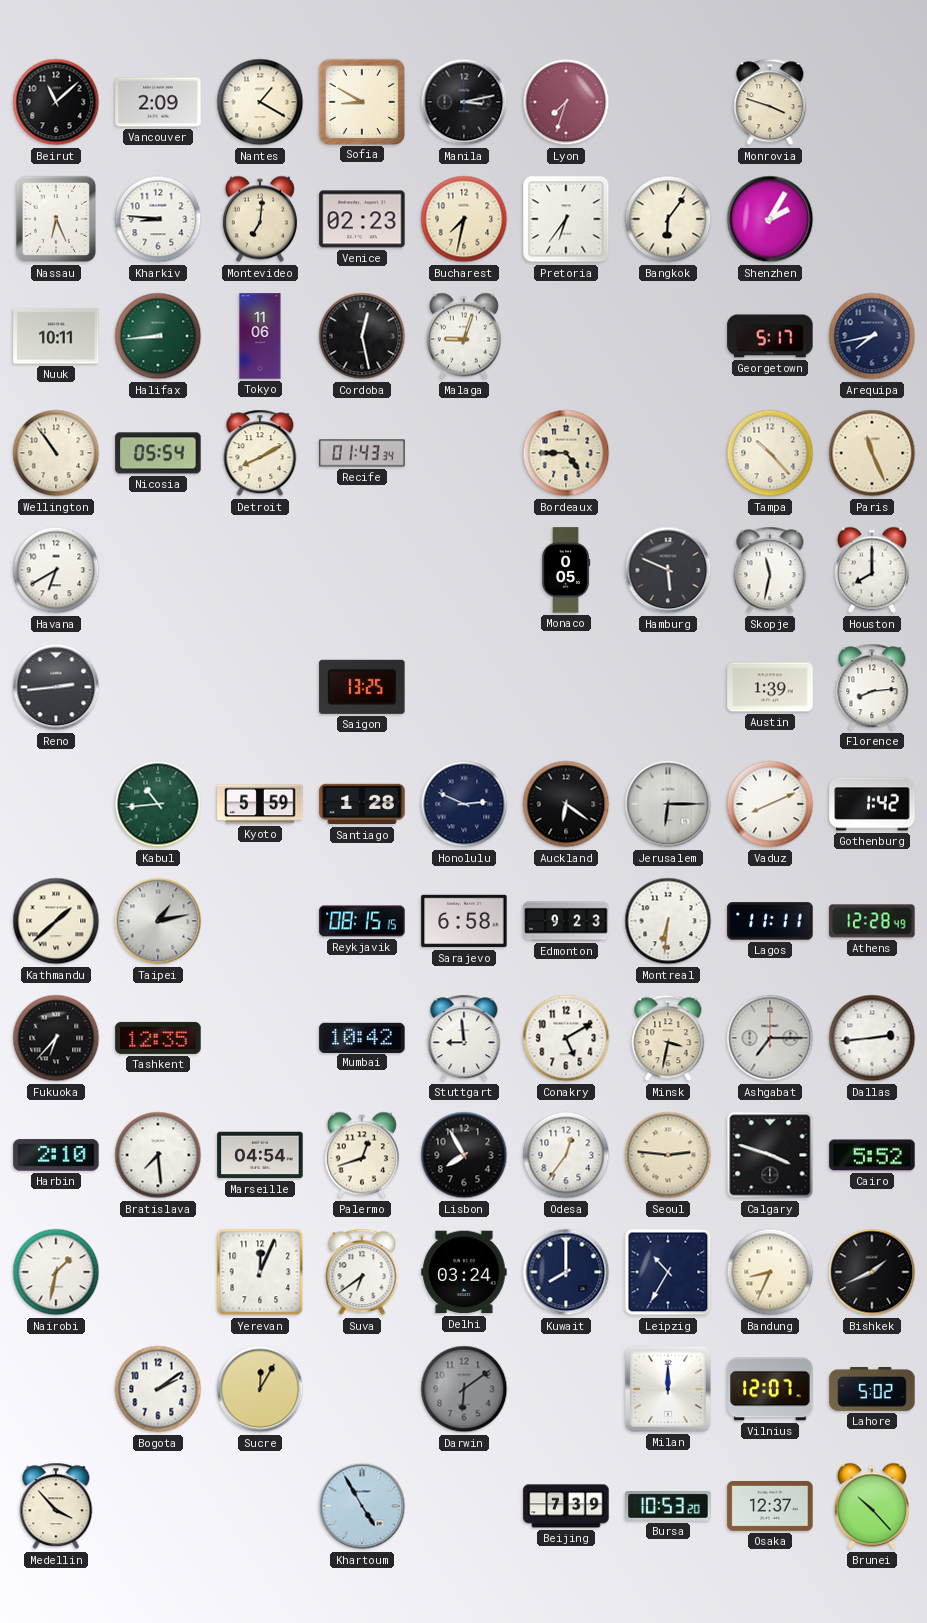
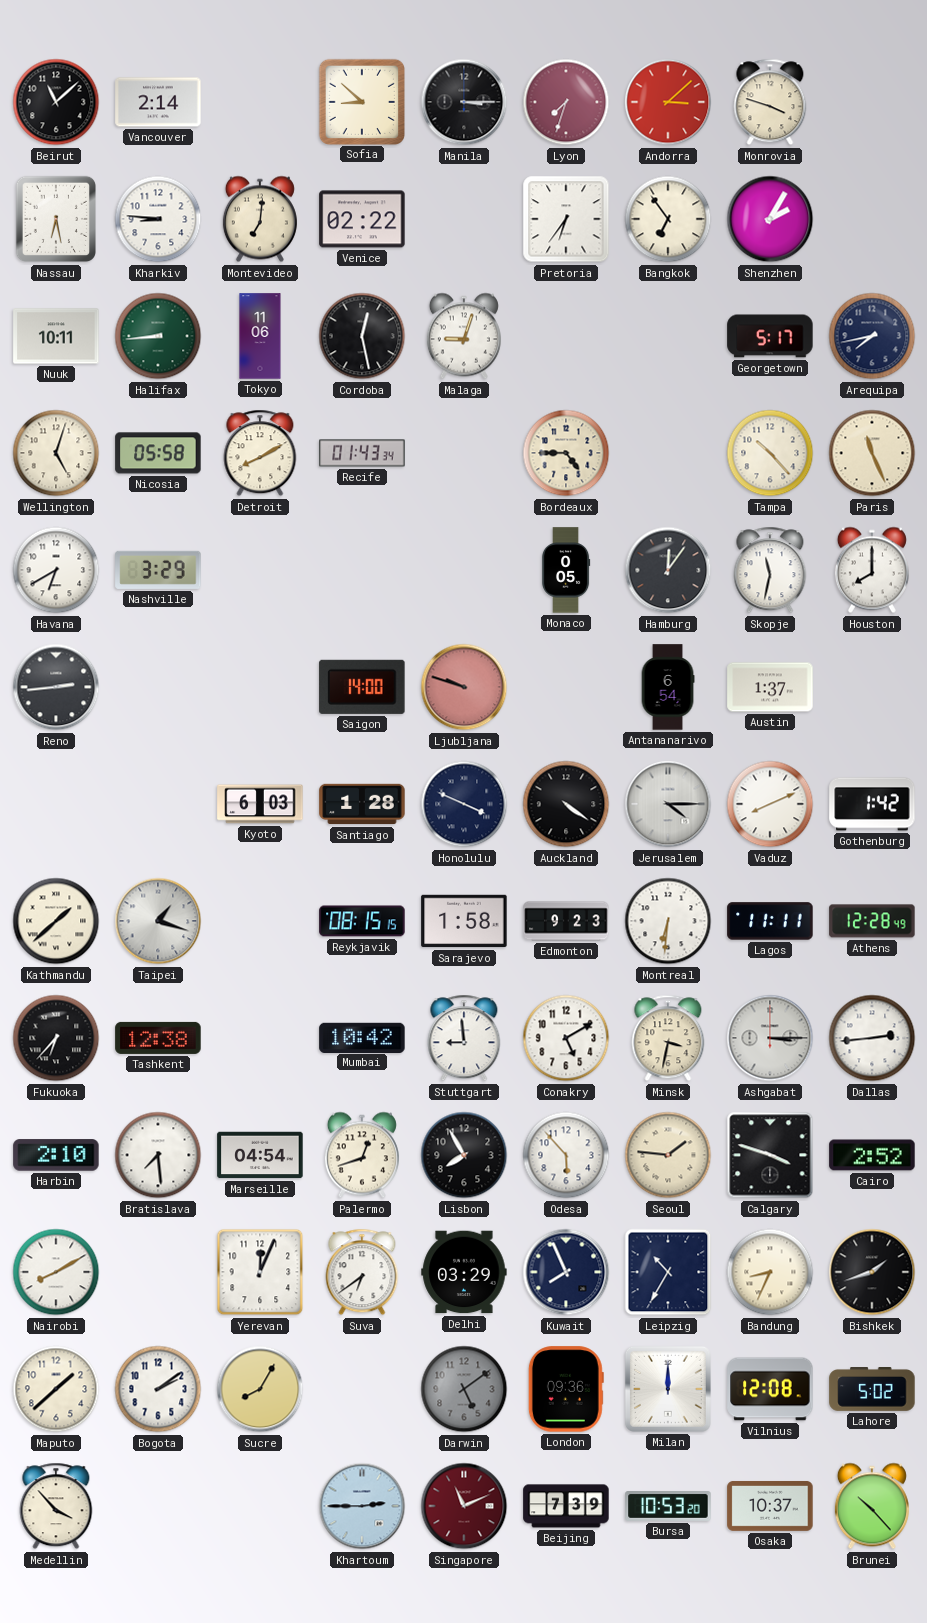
Vancouver: 2:09 -> 2:14 (158, 102)
Nantes: 1:20 -> none (260, 102)
Sofia: 8:50 -> 8:52 (361, 101)
Manila: 3:13 -> 3:15 (464, 102)
Andorra: none -> 3:08 (668, 102)
Nassau: 6:26 -> 6:28 (55, 219)
Venice: 02:23 -> 02:22 (362, 219)
Bucharest: 7:32 -> none (464, 219)
Bangkok: 6:06 -> 6:54 (668, 219)
Wellington: 10:54 -> 5:03 (56, 453)
Nicosia: 05:54 -> 05:58 (158, 453)
Nashville: none -> 3:29 (158, 570)
Hamburg: 5:49 -> 12:06 (668, 570)
Saigon: 13:25 -> 14:00 (362, 687)
Ljubljana: none -> 9:48 (464, 687)
Antananarivo: none -> 6:54 (668, 687)
Austin: 1:39 -> 1:37 (770, 687)
Florence: 8:14 -> none (872, 687)
Kabul: 10:44 -> none (158, 804)
Kyoto: 5:59 -> 6:03 (260, 804)
Honolulu: 2:49 -> 3:49 (464, 804)
Auckland: 6:21 -> 4:21 (566, 804)
Jerusalem: 6:15 -> 4:15 (668, 804)
Taipei: 1:13 -> 1:18 (158, 921)
Sarajevo: 6:58 -> 1:58 (464, 921)
Tashkent: 12:35 -> 12:38 (158, 1038)
Ashgabat: 7:15 -> 3:15 (770, 1038)
Odesa: 12:36 -> 5:53 (566, 1155)
Seoul: 2:46 -> 1:46 (668, 1155)
Cairo: 5:52 -> 2:52 (872, 1155)
Nairobi: 1:32 -> 8:10 (56, 1272)
Delhi: 03:24 -> 03:29 (464, 1272)
Kuwait: 8:00 -> 7:56 (566, 1272)
Bishkek: 1:41 -> 1:42 (872, 1272)
Maputo: none -> 1:38 (56, 1389)
Sucre: 12:05 -> 8:05 (260, 1389)
Darwin: 6:09 -> 5:09 (464, 1389)
London: none -> 09:36 (566, 1389)
Vilnius: 12:07 -> 12:08 (770, 1389)
Khartoum: 4:55 -> 2:45 (362, 1506)
Singapore: none -> 11:11 (464, 1506)
Osaka: 12:37 -> 10:37 (770, 1506)
